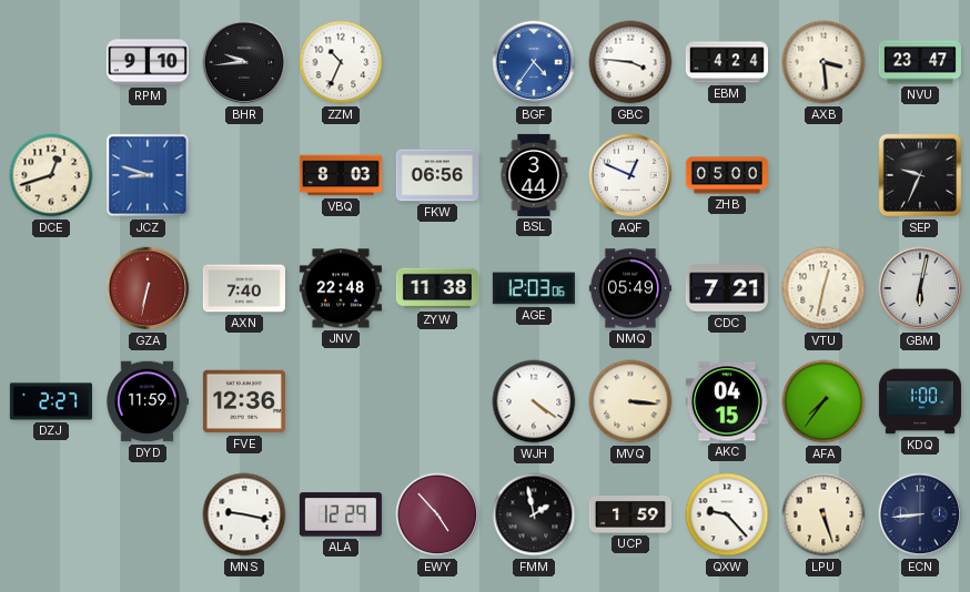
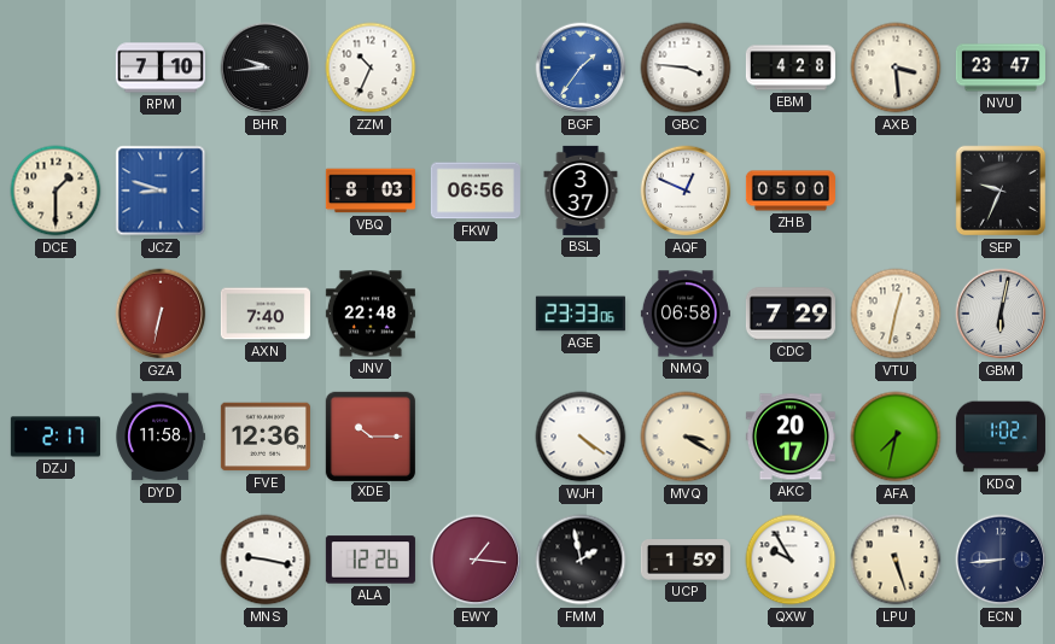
RPM: 9:10 -> 7:10 (161, 68)
BGF: 4:36 -> 1:36 (581, 68)
EBM: 4:24 -> 4:28 (791, 68)
DCE: 12:42 -> 1:30 (56, 191)
BSL: 3:44 -> 3:37 (581, 191)
ZYW: 11:38 -> none (437, 288)
AGE: 12:03 -> 23:33 (581, 314)
NMQ: 05:49 -> 06:58 (686, 314)
CDC: 7:21 -> 7:29 (791, 314)
DZJ: 2:27 -> 2:17 (56, 437)
DYD: 11:59 -> 11:58 (161, 437)
XDE: none -> 10:15 (369, 435)
MVQ: 3:16 -> 3:20 (686, 437)
AKC: 04:15 -> 20:17 (791, 437)
AFA: 7:36 -> 7:32 (896, 437)
KDQ: 1:00 -> 1:02 (1001, 437)
ALA: 12:29 -> 12:26 (371, 560)
EWY: 4:53 -> 1:16 (476, 560)
QXW: 9:23 -> 9:55 (791, 560)
